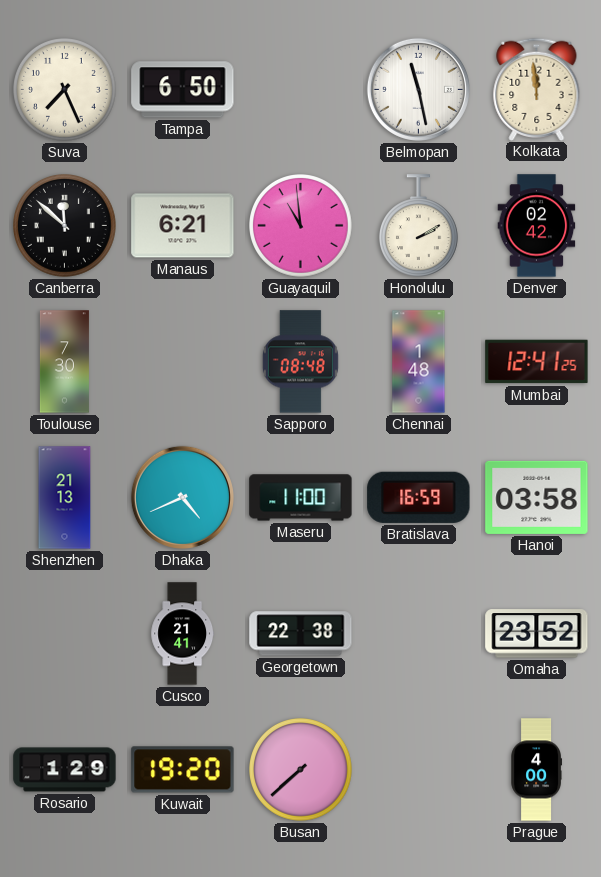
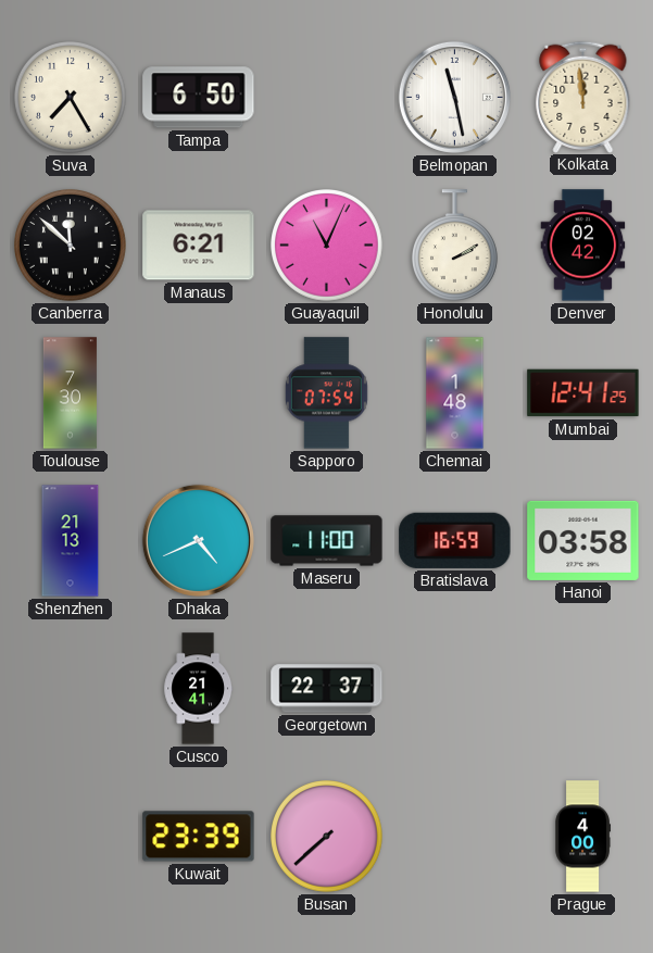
Suva: 7:26 -> 7:25 (71, 98)
Guayaquil: 10:59 -> 11:04 (327, 246)
Sapporo: 08:48 -> 07:54 (326, 393)
Georgetown: 22:38 -> 22:37 (327, 689)
Omaha: 23:52 -> none (537, 634)
Rosario: 1:29 -> none (65, 770)
Kuwait: 19:20 -> 23:39 (199, 837)
